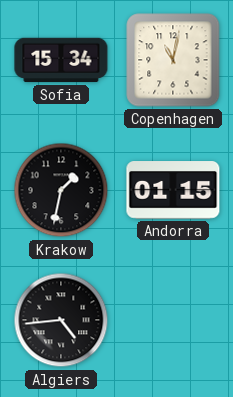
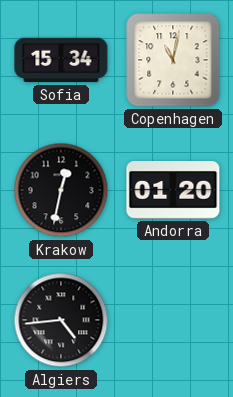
Krakow: 1:32 -> 12:32 (61, 190)
Andorra: 01:15 -> 01:20 (173, 190)
